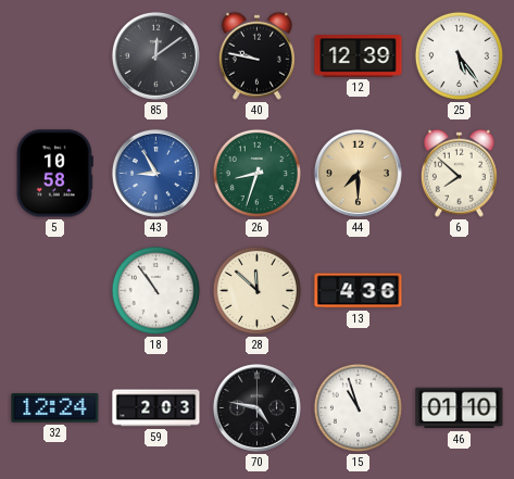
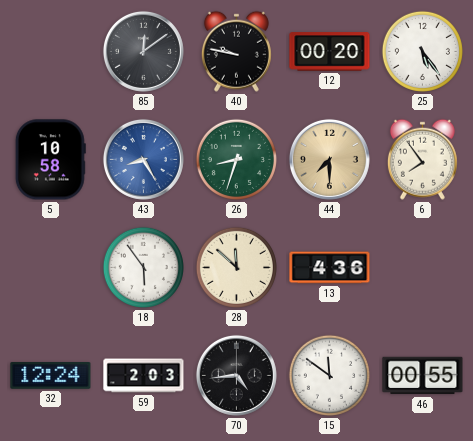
12: 12:39 -> 00:20 (330, 52)
43: 8:55 -> 8:25 (143, 159)
6: 7:52 -> 7:54 (422, 159)
18: 10:54 -> 5:54 (143, 267)
70: 4:47 -> 4:44 (236, 375)
15: 10:57 -> 11:51 (329, 375)
46: 01:10 -> 00:55 (423, 376)
